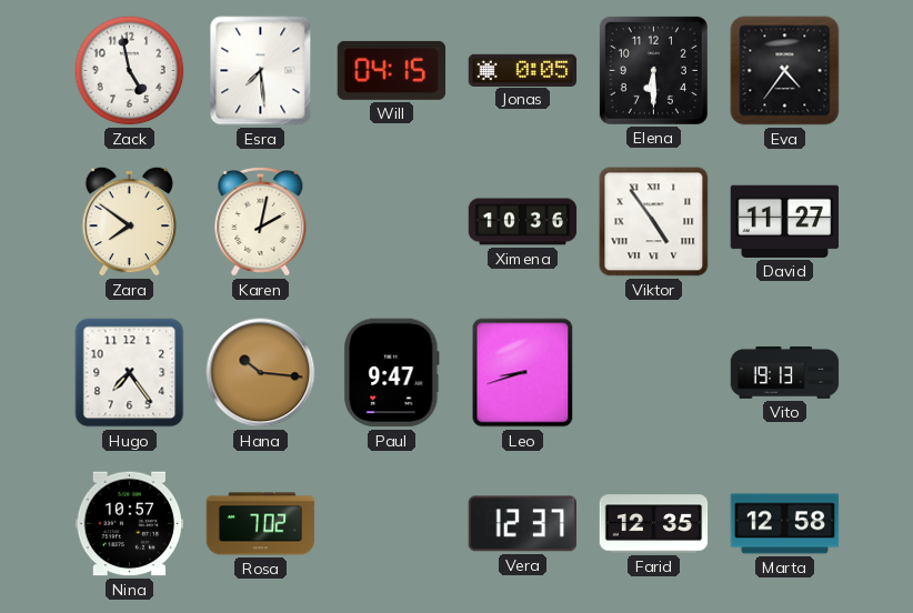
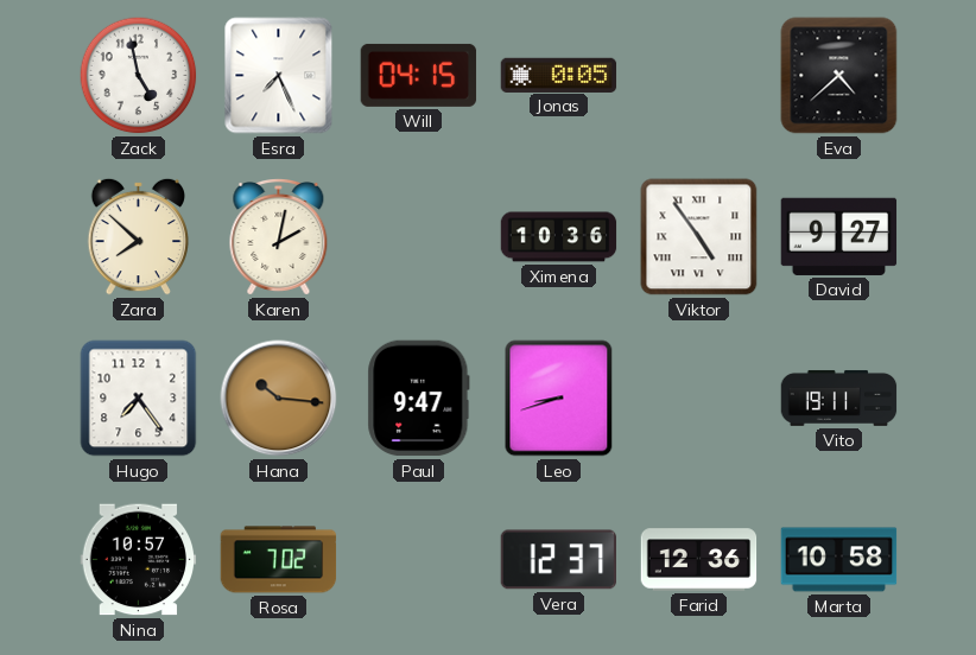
Esra: 7:29 -> 7:26 (279, 76)
Elena: 6:30 -> none (653, 70)
Eva: 4:36 -> 4:38 (839, 76)
Zara: 7:51 -> 7:52 (139, 236)
David: 11:27 -> 9:27 (839, 236)
Vito: 19:13 -> 19:11 (839, 398)
Farid: 12:35 -> 12:36 (699, 560)
Marta: 12:58 -> 10:58 (839, 560)
